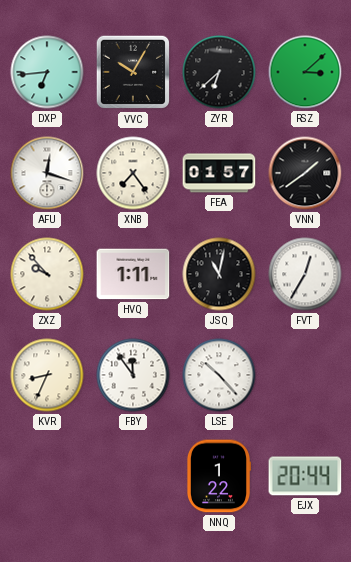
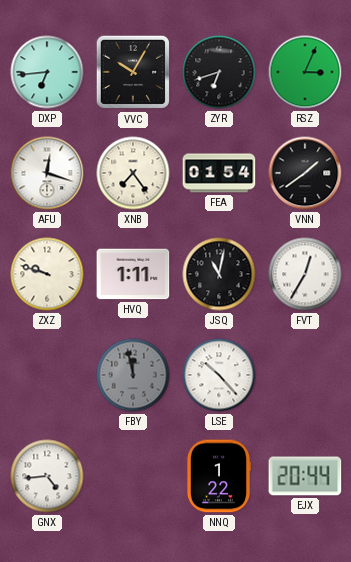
ZYR: 6:38 -> 6:42 (219, 72)
RSZ: 3:08 -> 3:04 (305, 72)
FEA: 01:57 -> 01:54 (219, 173)
ZXZ: 9:53 -> 9:48 (47, 274)
KVR: 8:34 -> none (47, 375)
FBY: 11:54 -> 11:58 (133, 375)
FBY dial: white -> grey (133, 375)
GNX: none -> 4:44 (47, 476)
